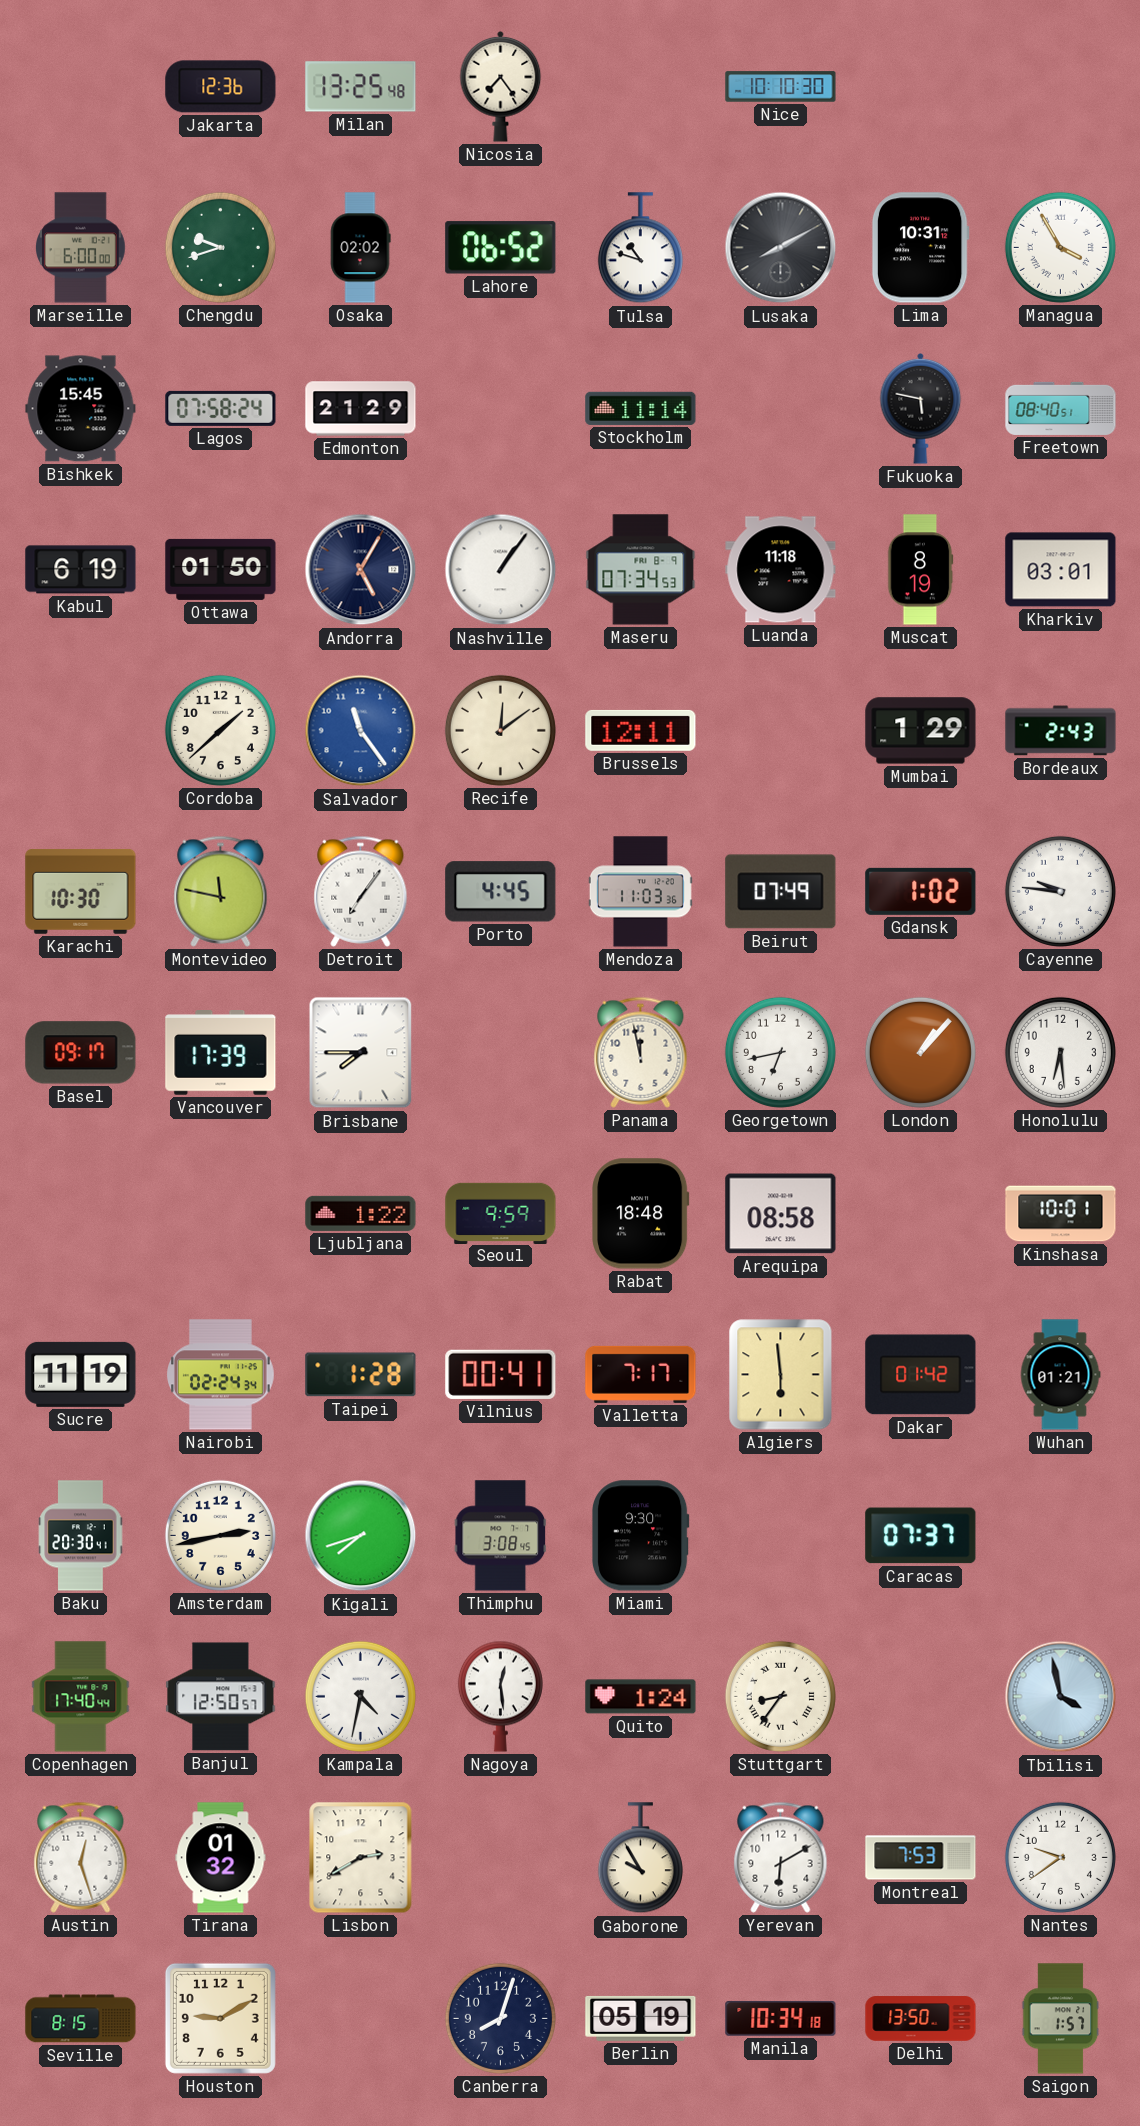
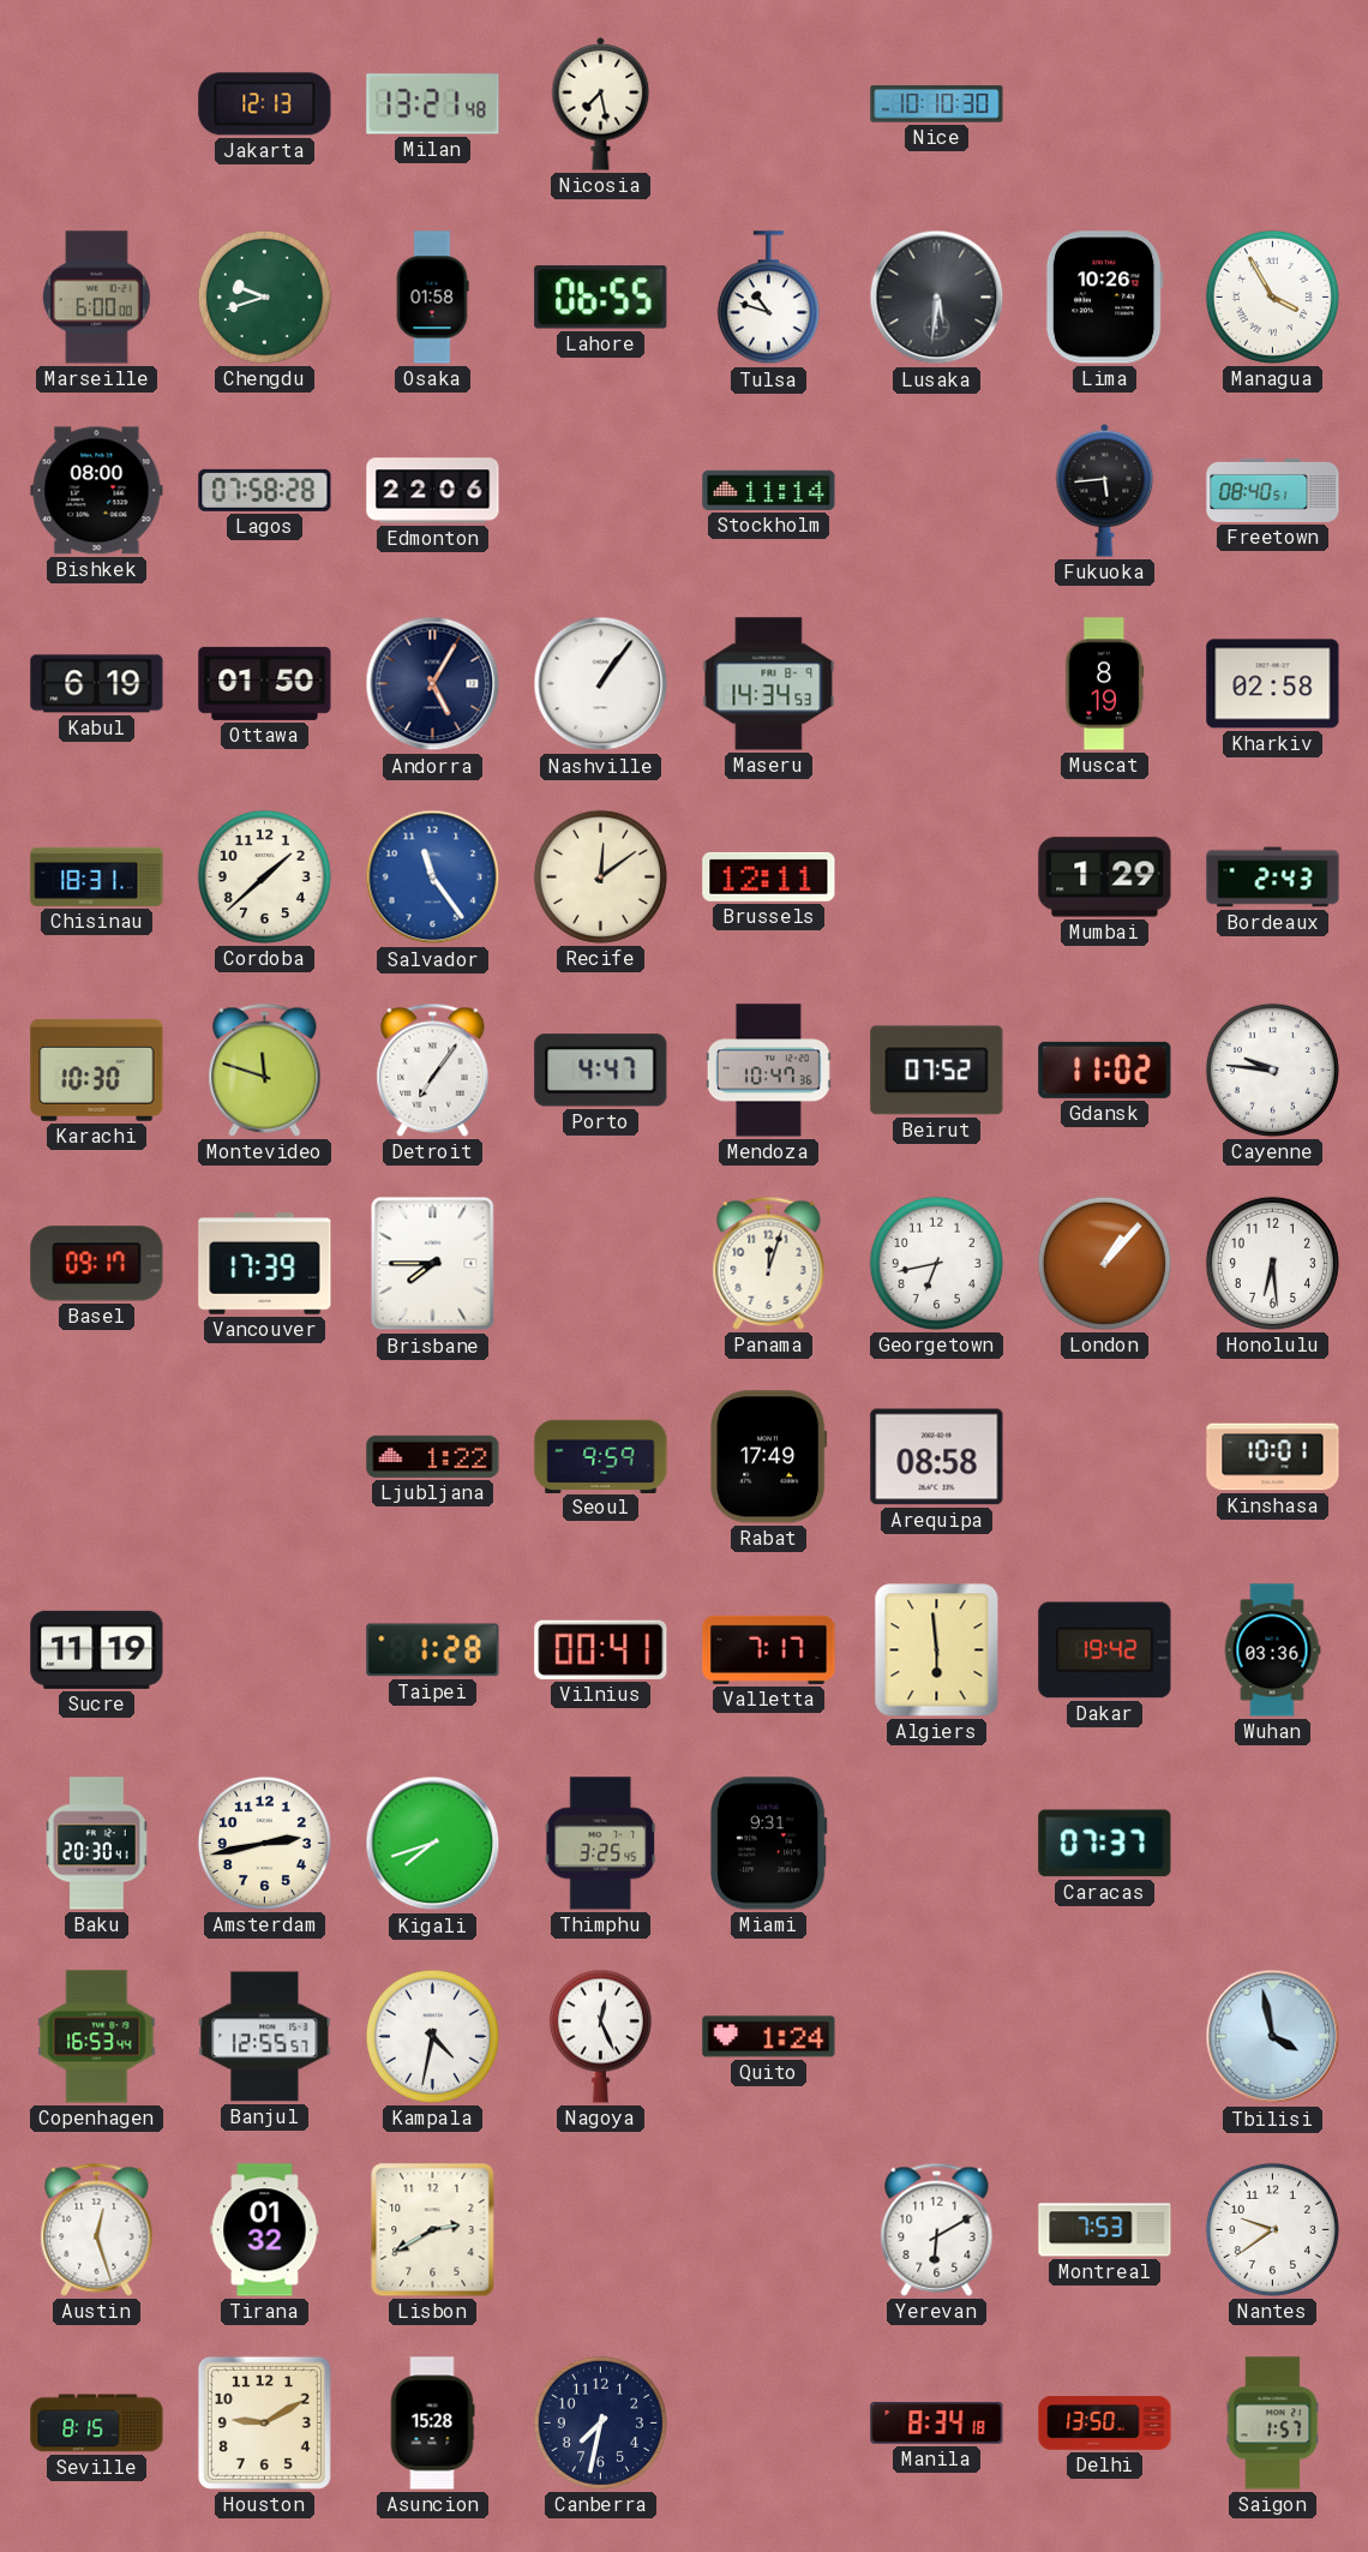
Jakarta: 12:36 -> 12:13 (265, 104)
Milan: 13:25 -> 13:21 (433, 104)
Nicosia: 7:24 -> 7:28 (601, 103)
Osaka: 02:02 -> 01:58 (432, 298)
Lahore: 06:52 -> 06:55 (601, 298)
Lusaka: 8:10 -> 5:31 (937, 298)
Lima: 10:31 -> 10:26 (1104, 298)
Bishkek: 15:45 -> 08:00 (97, 491)
Lagos: 07:58:24 -> 07:58:28 (265, 490)
Edmonton: 21:29 -> 22:06 (433, 491)
Fukuoka: 5:47 -> 5:44 (1105, 490)
Maseru: 07:34 -> 14:34 (769, 684)
Luanda: 11:18 -> none (781, 570)
Kharkiv: 03:01 -> 02:58 (1273, 684)
Chisinau: none -> 18:31 (97, 876)
Montevideo: 11:47 -> 11:48 (265, 1070)
Porto: 4:45 -> 4:47 (601, 1071)
Mendoza: 11:03 -> 10:47 (768, 1071)
Beirut: 07:49 -> 07:52 (937, 1071)
Gdansk: 1:02 -> 11:02 (1105, 1070)
Panama: 11:58 -> 12:03 (769, 1263)
Rabat: 18:48 -> 17:49 (769, 1457)
Nairobi: 02:24 -> none (221, 1375)
Dakar: 01:42 -> 19:42 (1105, 1651)
Wuhan: 01:21 -> 03:36 (1272, 1651)
Thimphu: 3:08 -> 3:25 (601, 1844)
Miami: 9:30 -> 9:31 (768, 1844)
Copenhagen: 17:40 -> 16:53 (97, 2037)
Banjul: 12:50 -> 12:55 (265, 2037)
Nagoya: 12:29 -> 12:26 (600, 2036)
Stuttgart: 8:36 -> none (780, 1696)
Gaborone: 9:55 -> none (640, 1858)
Asuncion: none -> 15:28 (432, 2424)
Canberra: 8:03 -> 7:32 (600, 2422)
Berlin: 05:19 -> none (641, 2018)
Manila: 10:34 -> 8:34 (937, 2422)
